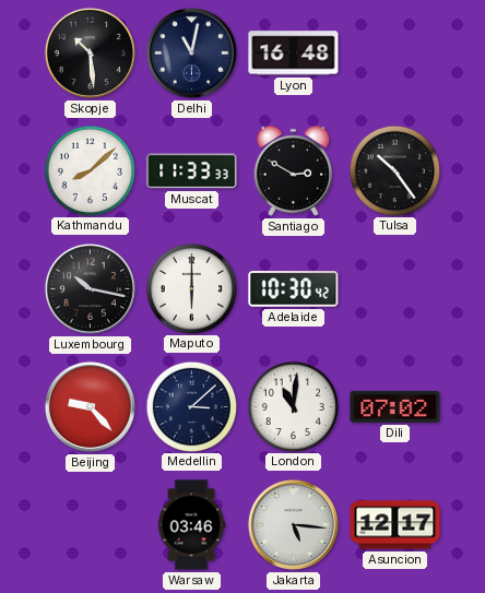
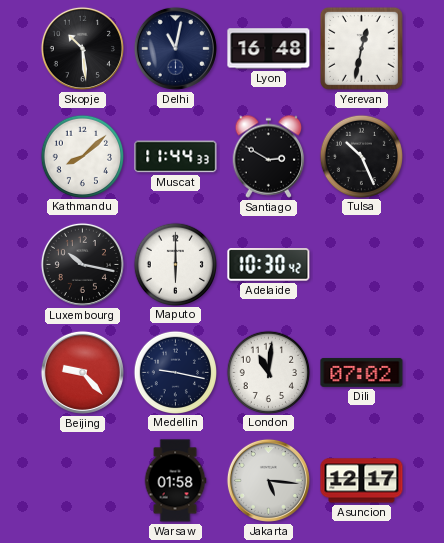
Yerevan: none -> 12:32 (361, 48)
Muscat: 11:33 -> 11:44 (176, 157)
Tulsa: 10:24 -> 10:26 (361, 156)
Medellin: 3:08 -> 9:17 (175, 372)
Warsaw: 03:46 -> 01:58 (175, 481)
